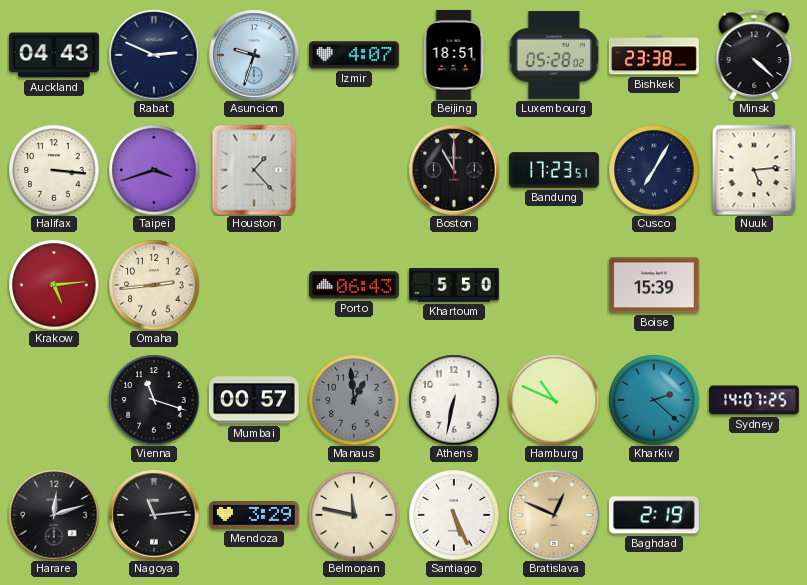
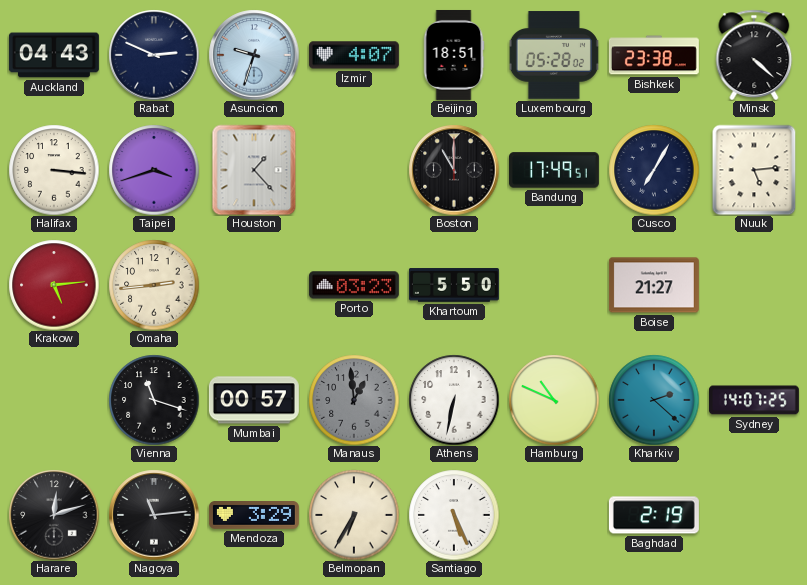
Bandung: 17:23 -> 17:49 (554, 170)
Porto: 06:43 -> 03:23 (354, 285)
Boise: 15:39 -> 21:27 (654, 285)
Belmopan: 11:47 -> 6:35 (354, 515)
Bratislava: 12:49 -> none (554, 515)
